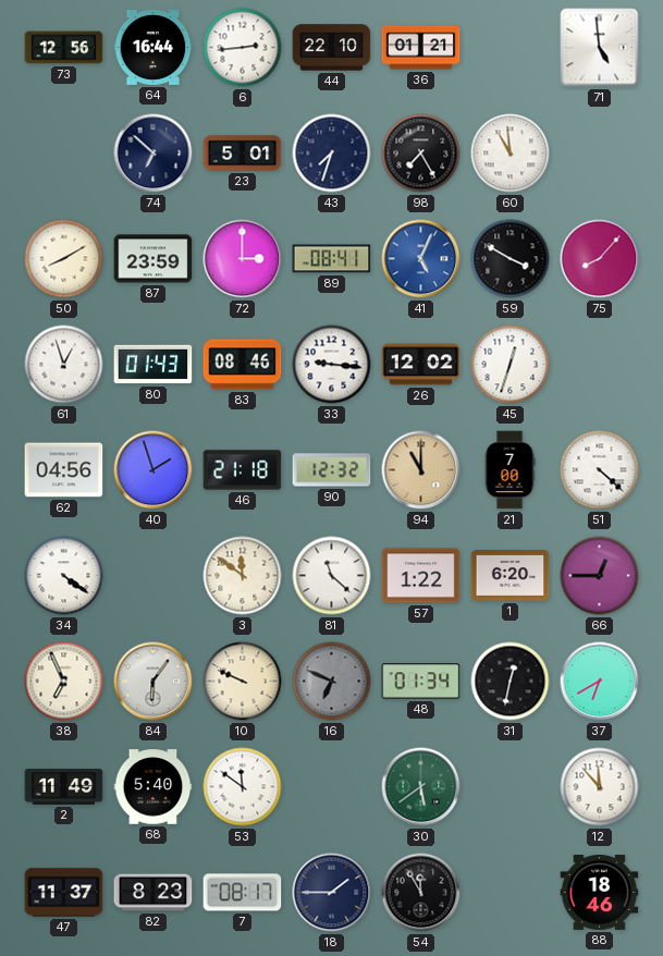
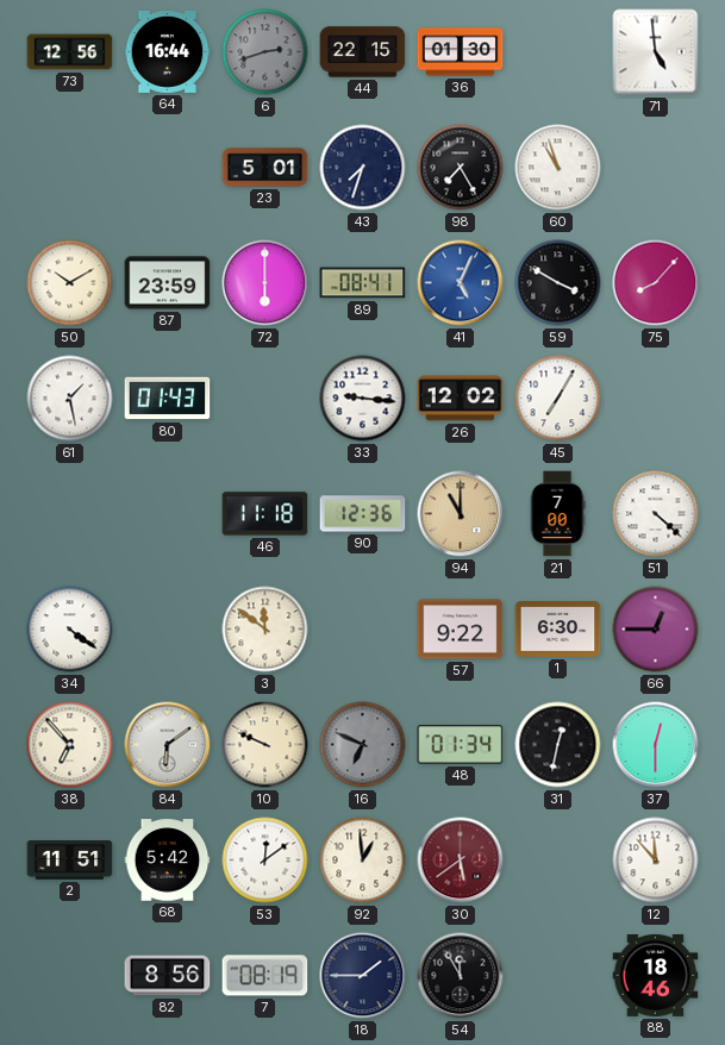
6: 2:44 -> 2:42 (265, 52)
6 dial: white -> grey (265, 52)
44: 22:10 -> 22:15 (363, 52)
36: 01:21 -> 01:30 (461, 52)
74: 6:52 -> none (154, 154)
60: 10:59 -> 10:57 (558, 168)
50: 8:10 -> 10:10 (70, 283)
72: 3:00 -> 6:00 (265, 283)
61: 12:57 -> 1:28 (70, 399)
83: 08:46 -> none (243, 365)
45: 12:33 -> 7:05 (558, 399)
62: 04:56 -> none (64, 470)
40: 1:57 -> none (154, 470)
46: 21:18 -> 11:18 (265, 514)
90: 12:32 -> 12:36 (363, 514)
81: 11:22 -> none (332, 576)
57: 1:22 -> 9:22 (461, 630)
1: 6:20 -> 6:30 (558, 630)
38: 6:56 -> 6:53 (70, 745)
84: 6:06 -> 6:09 (168, 745)
37: 6:40 -> 12:30 (656, 745)
2: 11:49 -> 11:51 (70, 861)
68: 5:40 -> 5:42 (168, 861)
53: 11:51 -> 12:09 (265, 861)
92: none -> 12:59 (363, 861)
30 dial: green -> burgundy (461, 861)
47: 11:37 -> none (64, 893)
82: 8:23 -> 8:56 (168, 976)
7: 08:17 -> 08:19 (265, 976)
